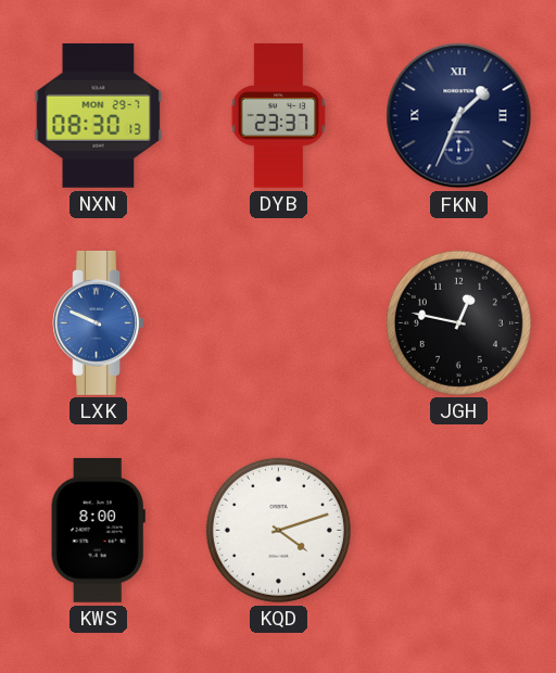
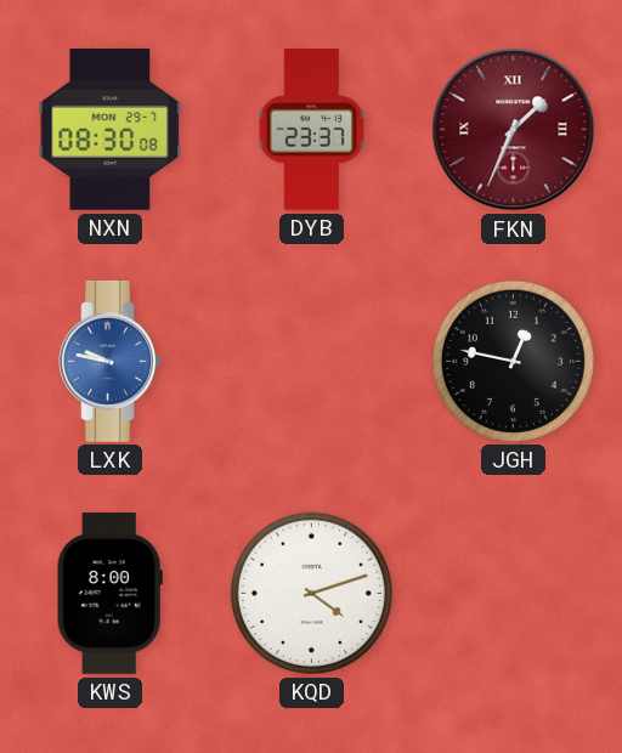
NXN: 08:30:13 -> 08:30:08 (111, 129)
FKN dial: navy -> burgundy (514, 130)
LXK: 9:49 -> 9:47 (111, 361)
